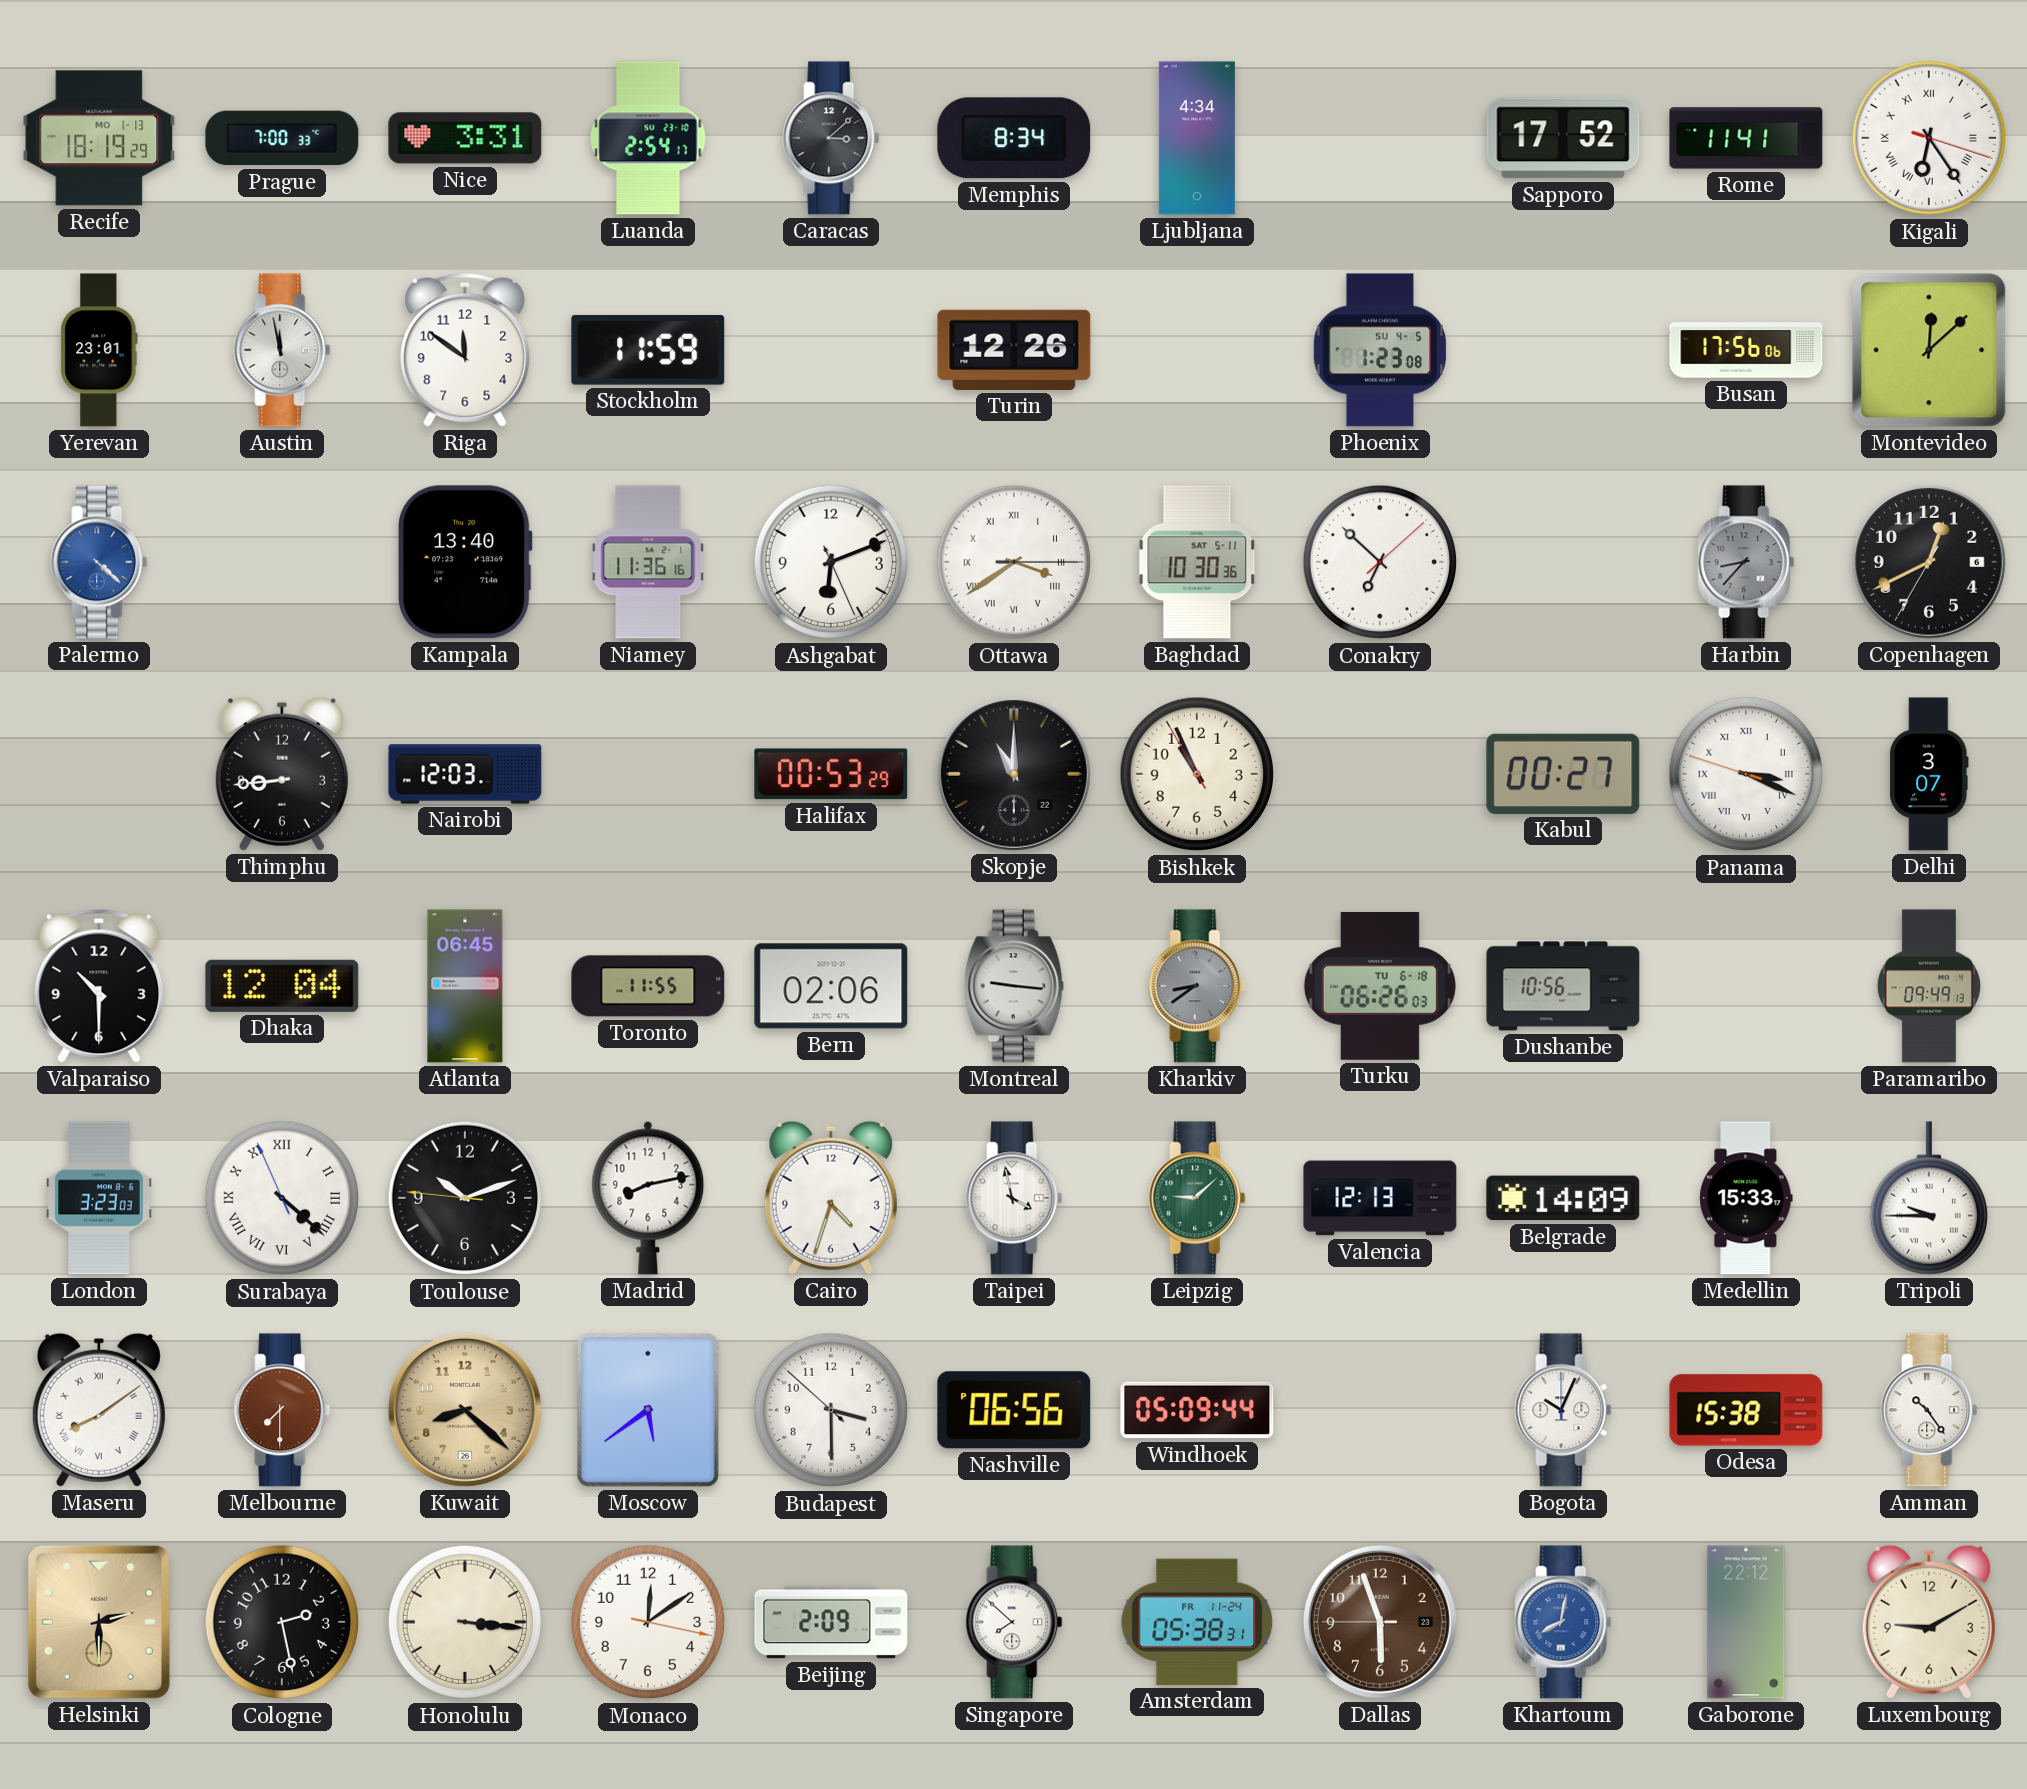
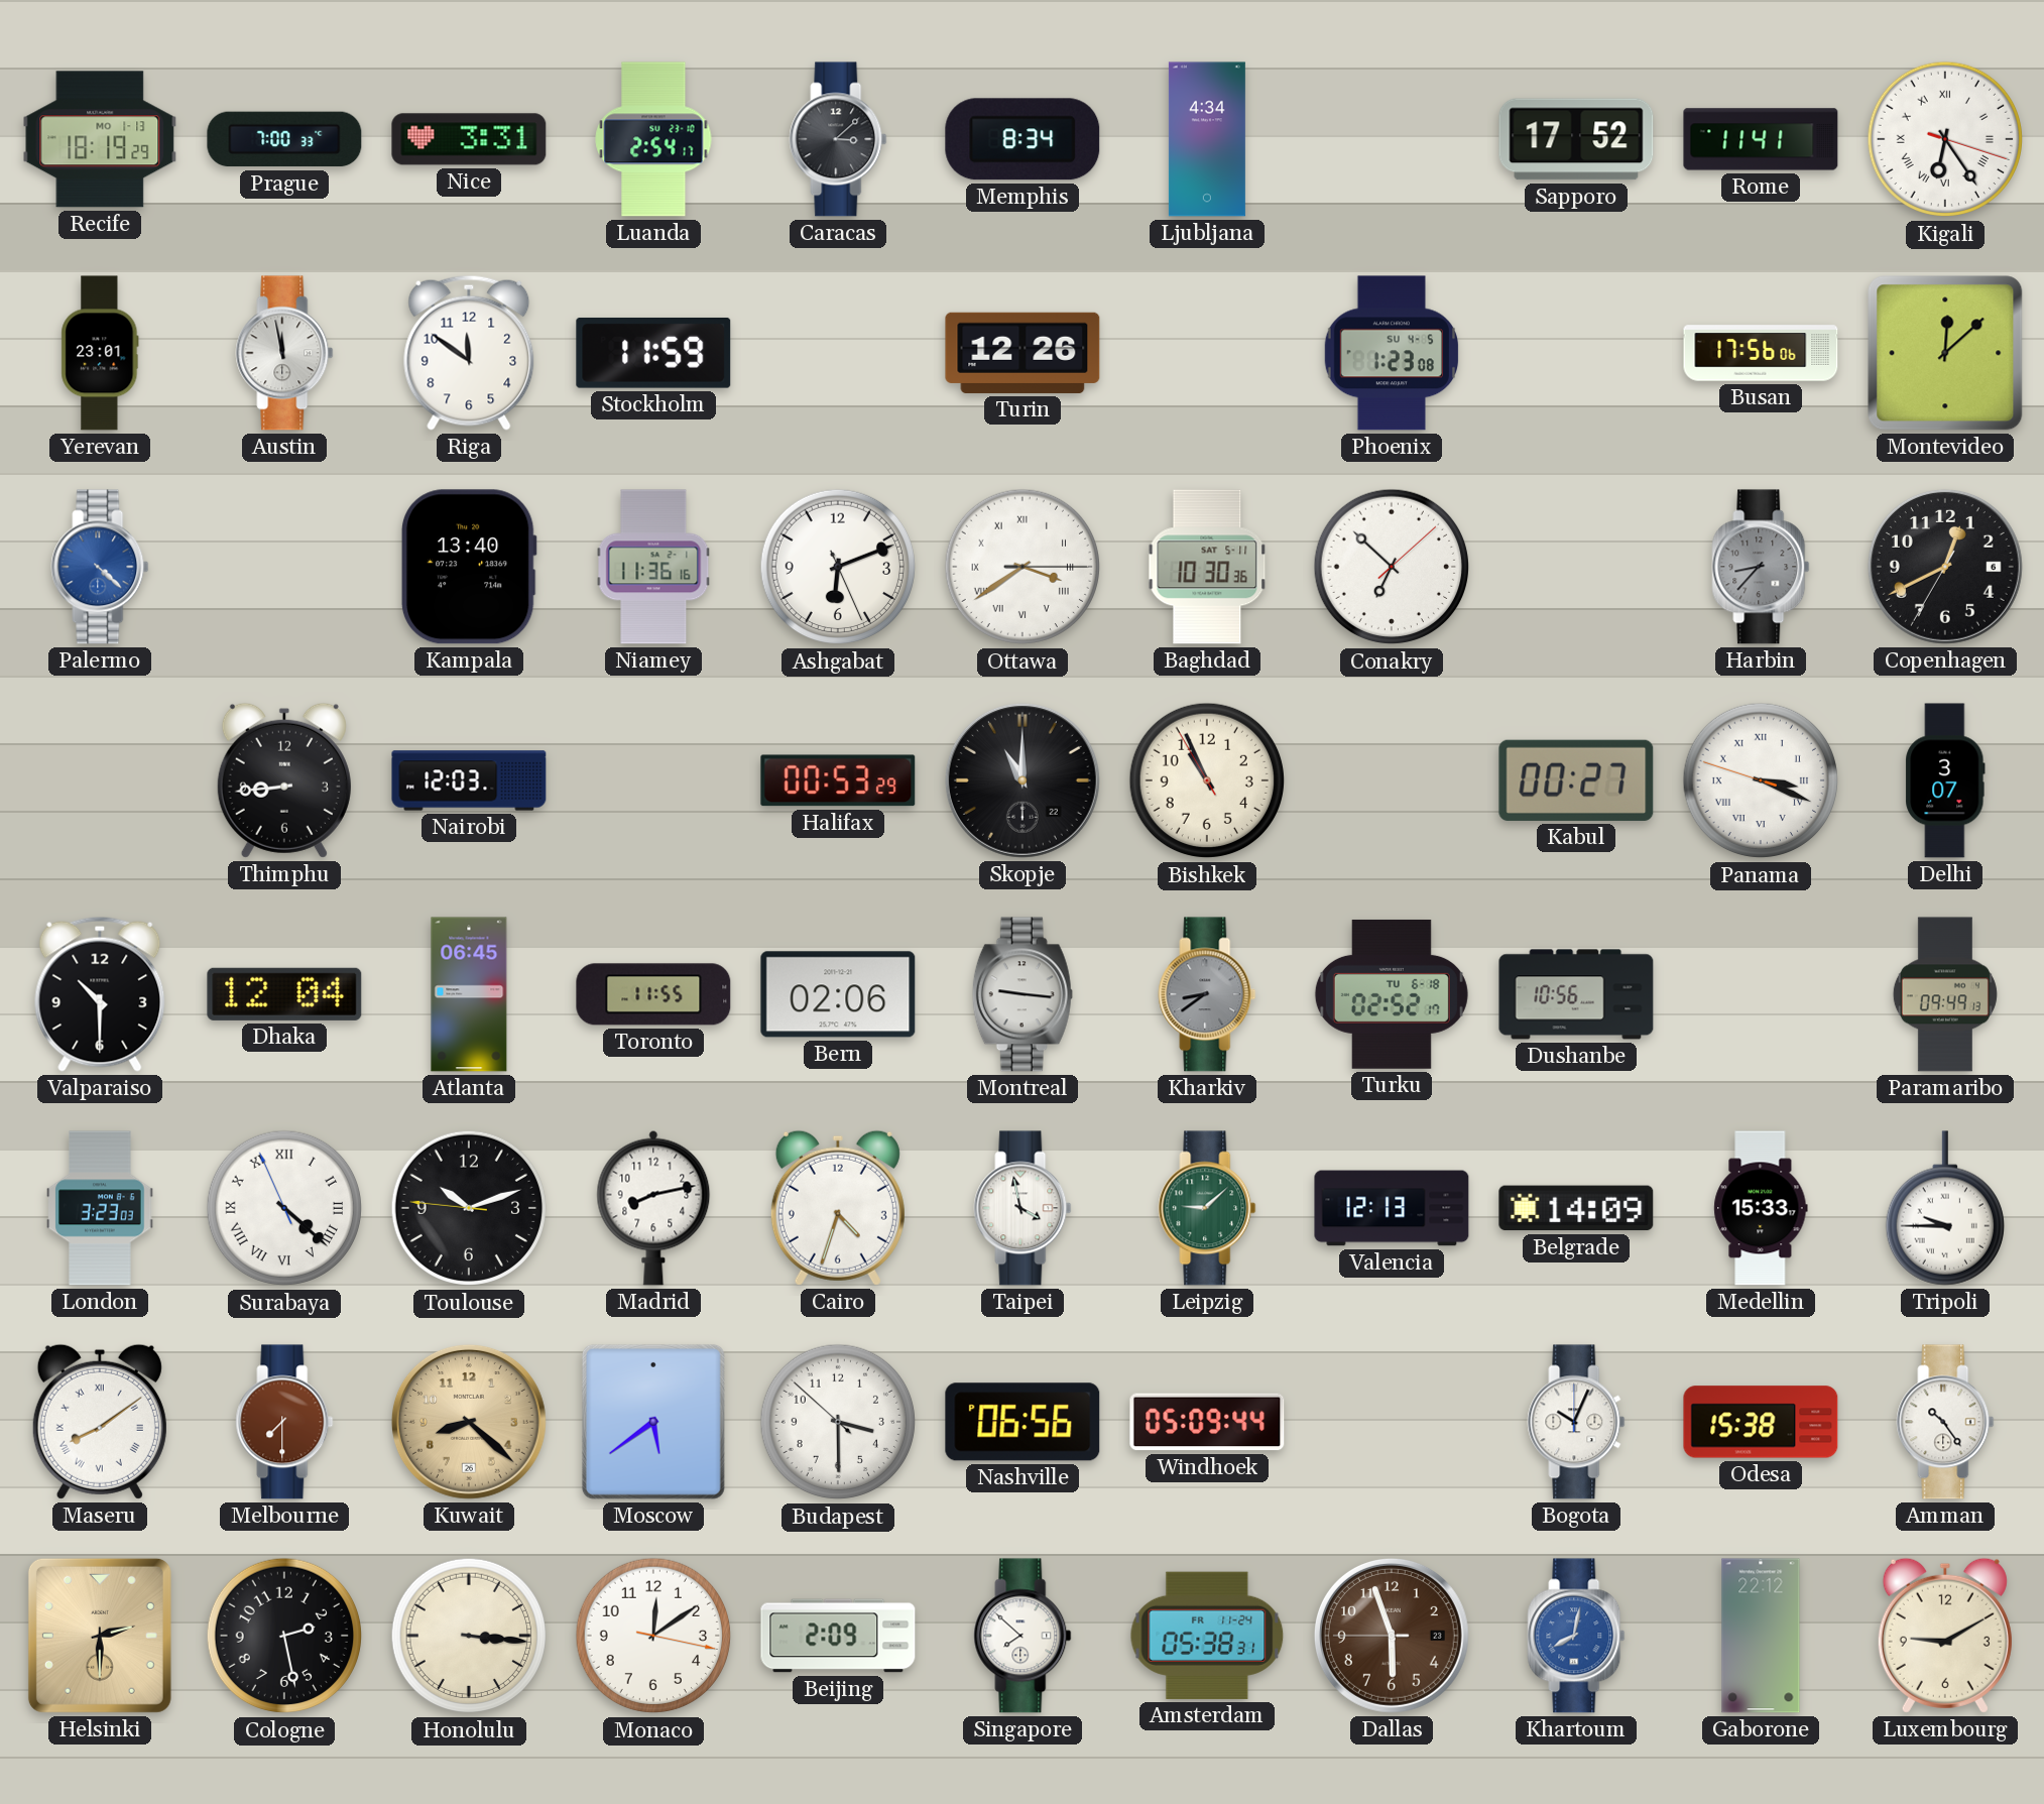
Turku: 06:26 -> 02:52 (1392, 994)
